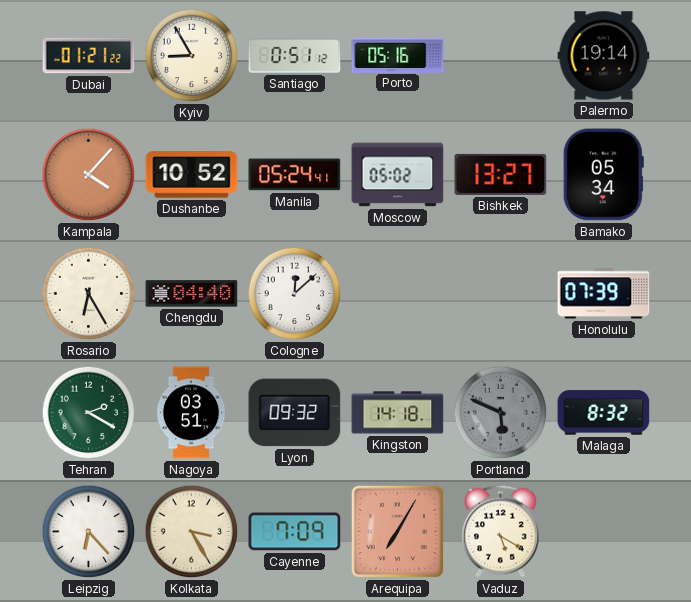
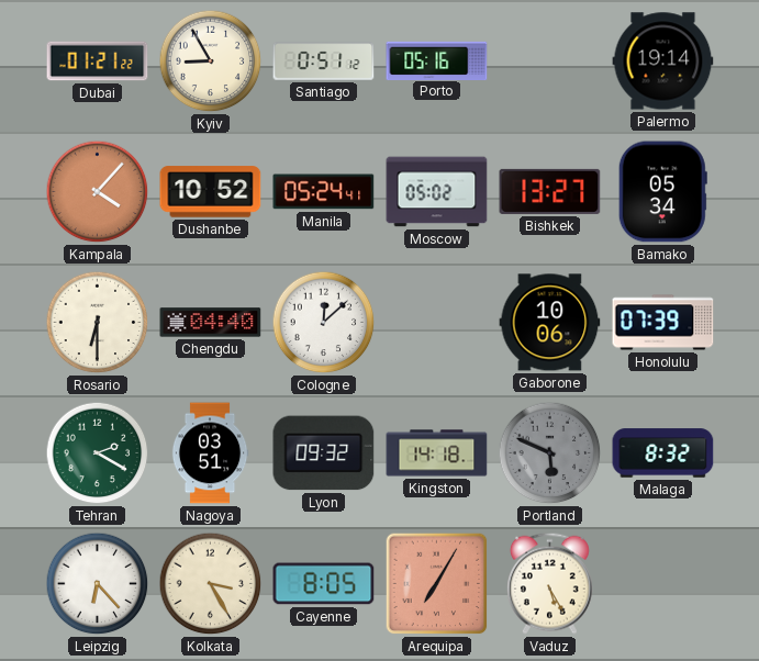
Rosario: 6:25 -> 6:30 (98, 323)
Gaborone: none -> 10:06 (550, 323)
Cayenne: 7:09 -> 8:05 (324, 584)
Vaduz: 5:20 -> 5:25 (549, 583)
